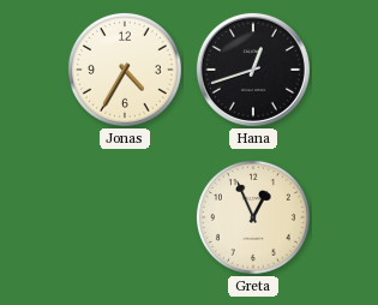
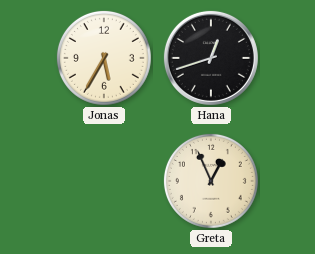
Jonas: 4:35 -> 5:35 (104, 58)
